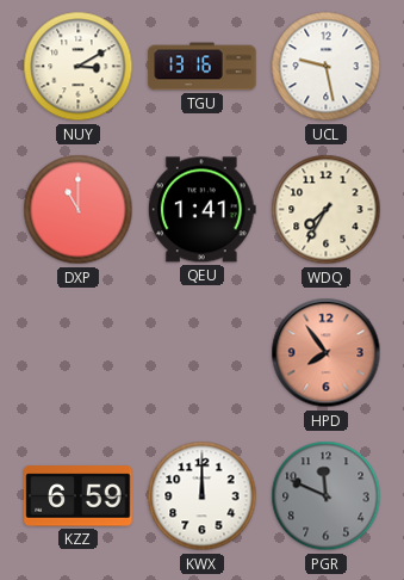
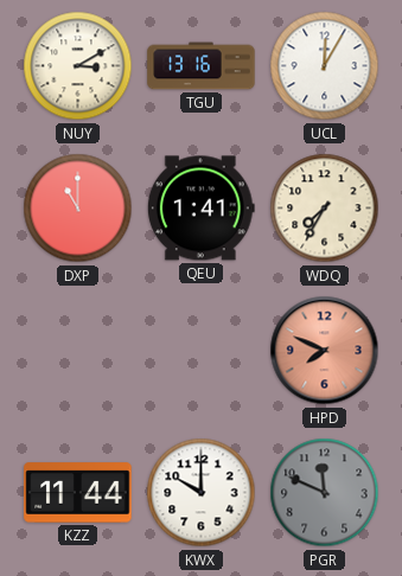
UCL: 9:28 -> 12:05 (325, 66)
HPD: 7:54 -> 7:49 (325, 351)
KZZ: 6:59 -> 11:44 (78, 493)
KWX: 12:00 -> 10:00 (202, 493)
